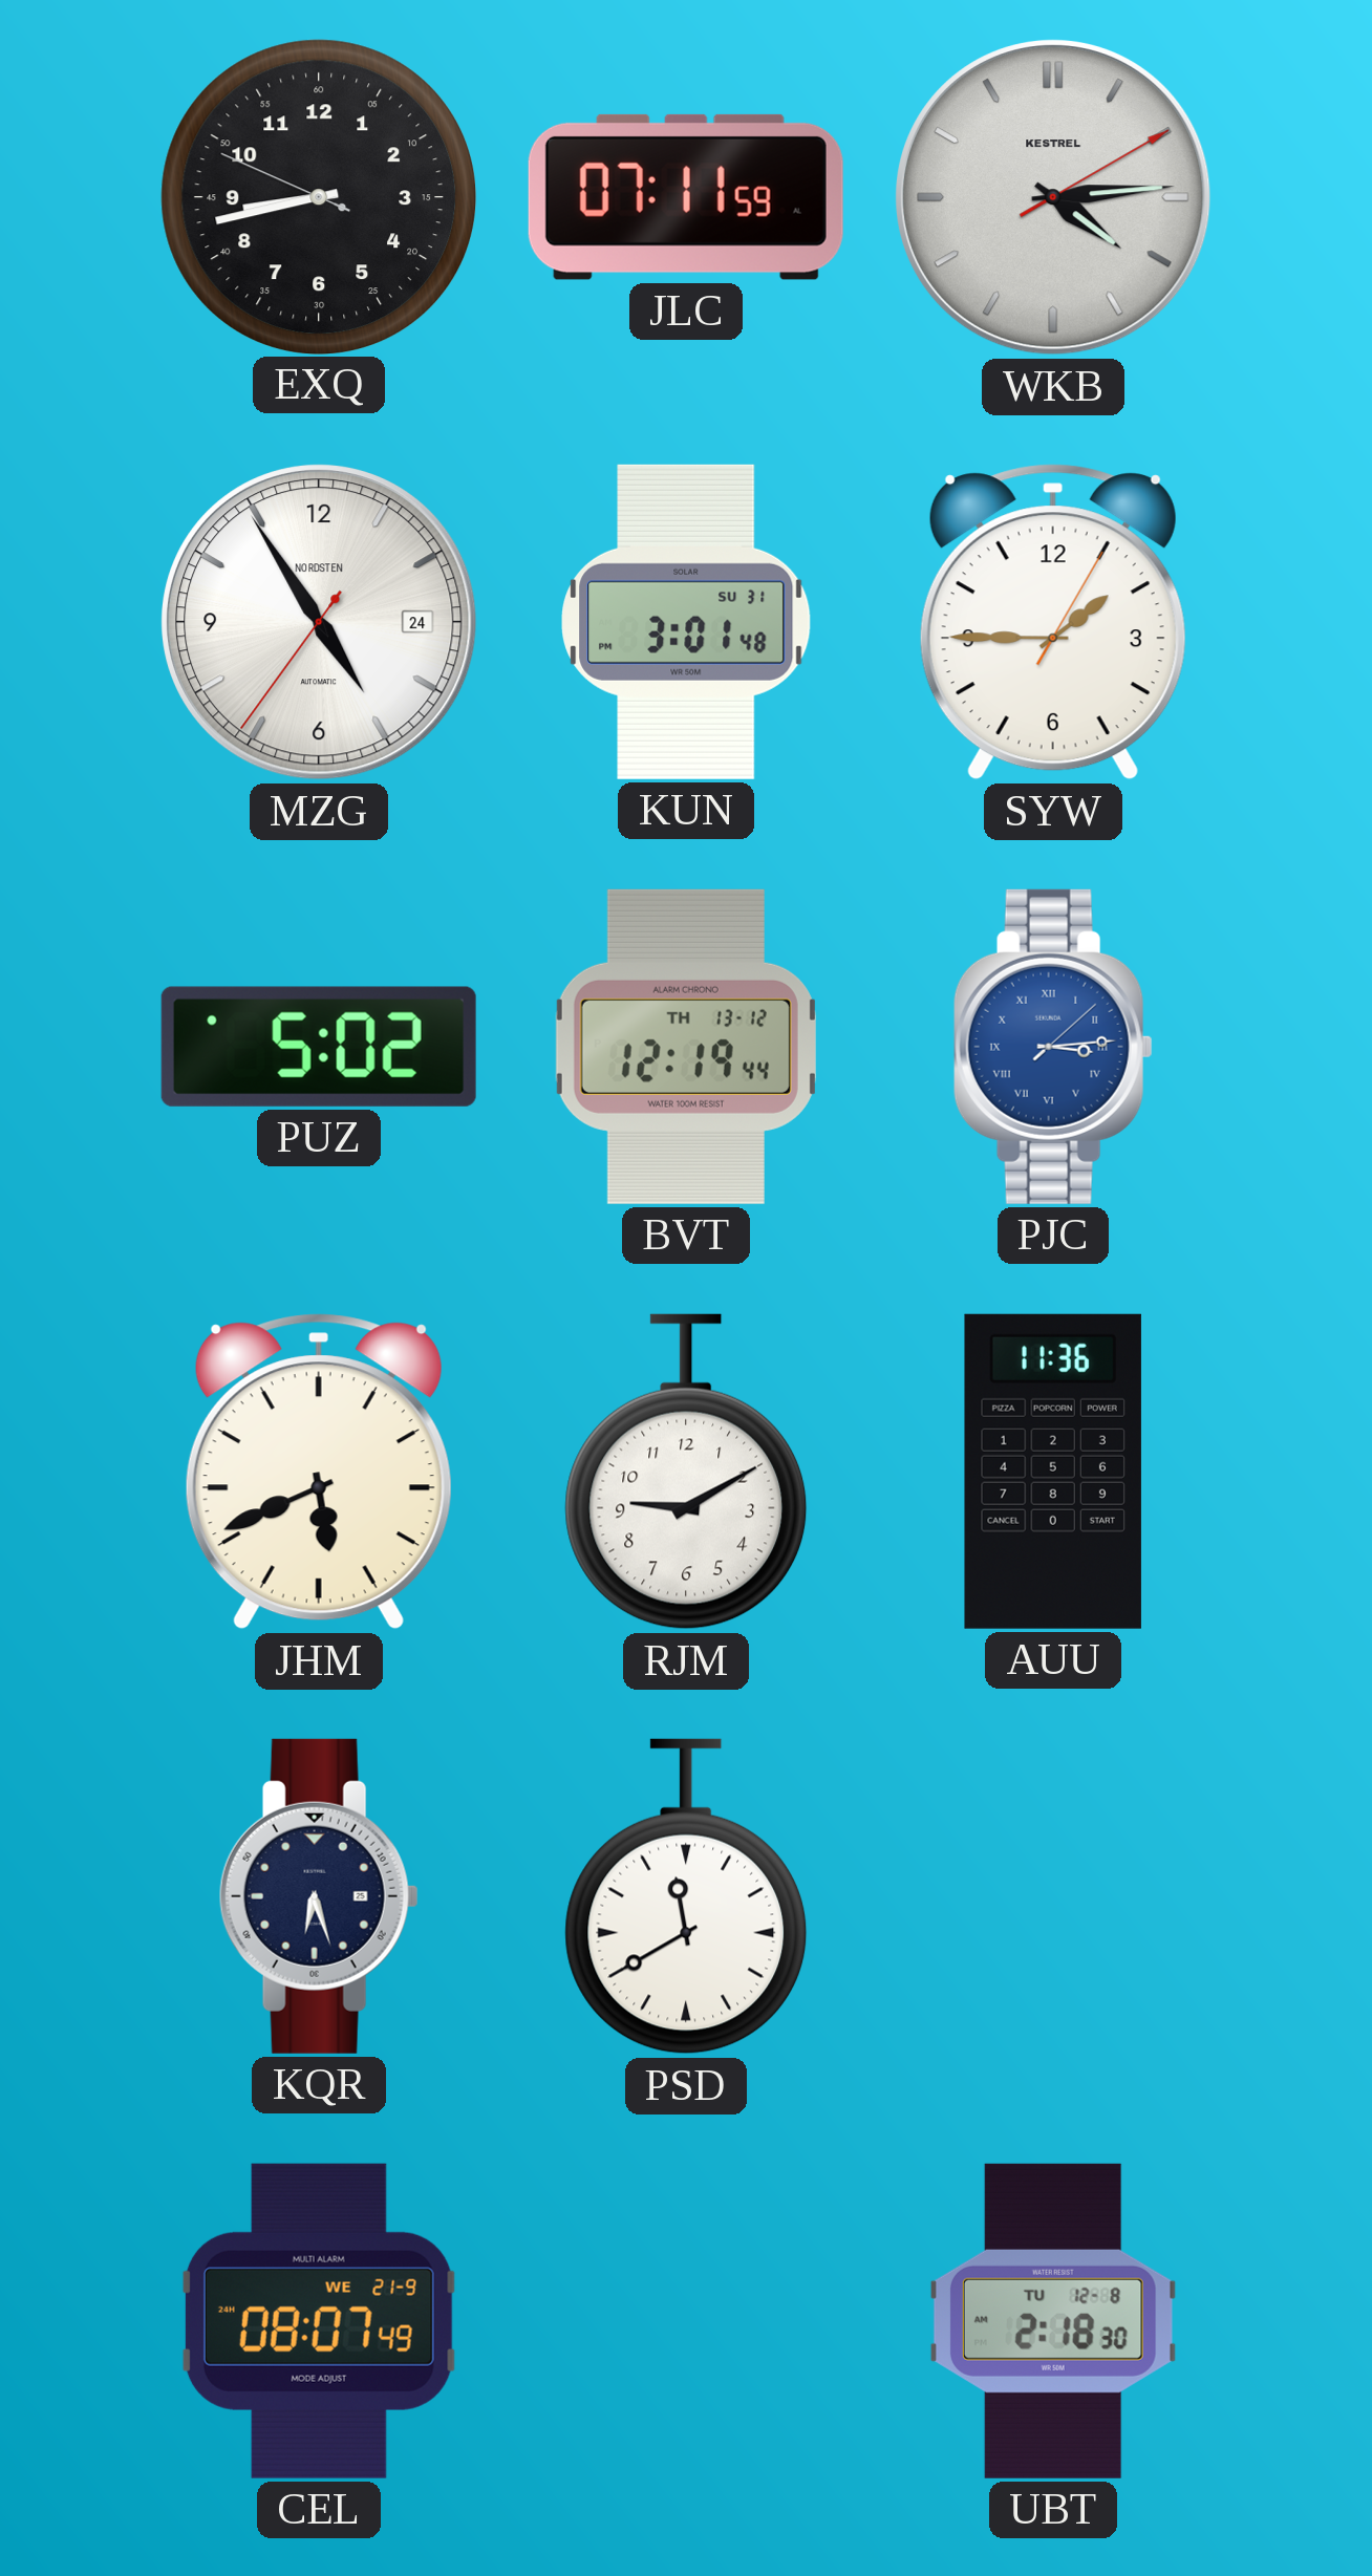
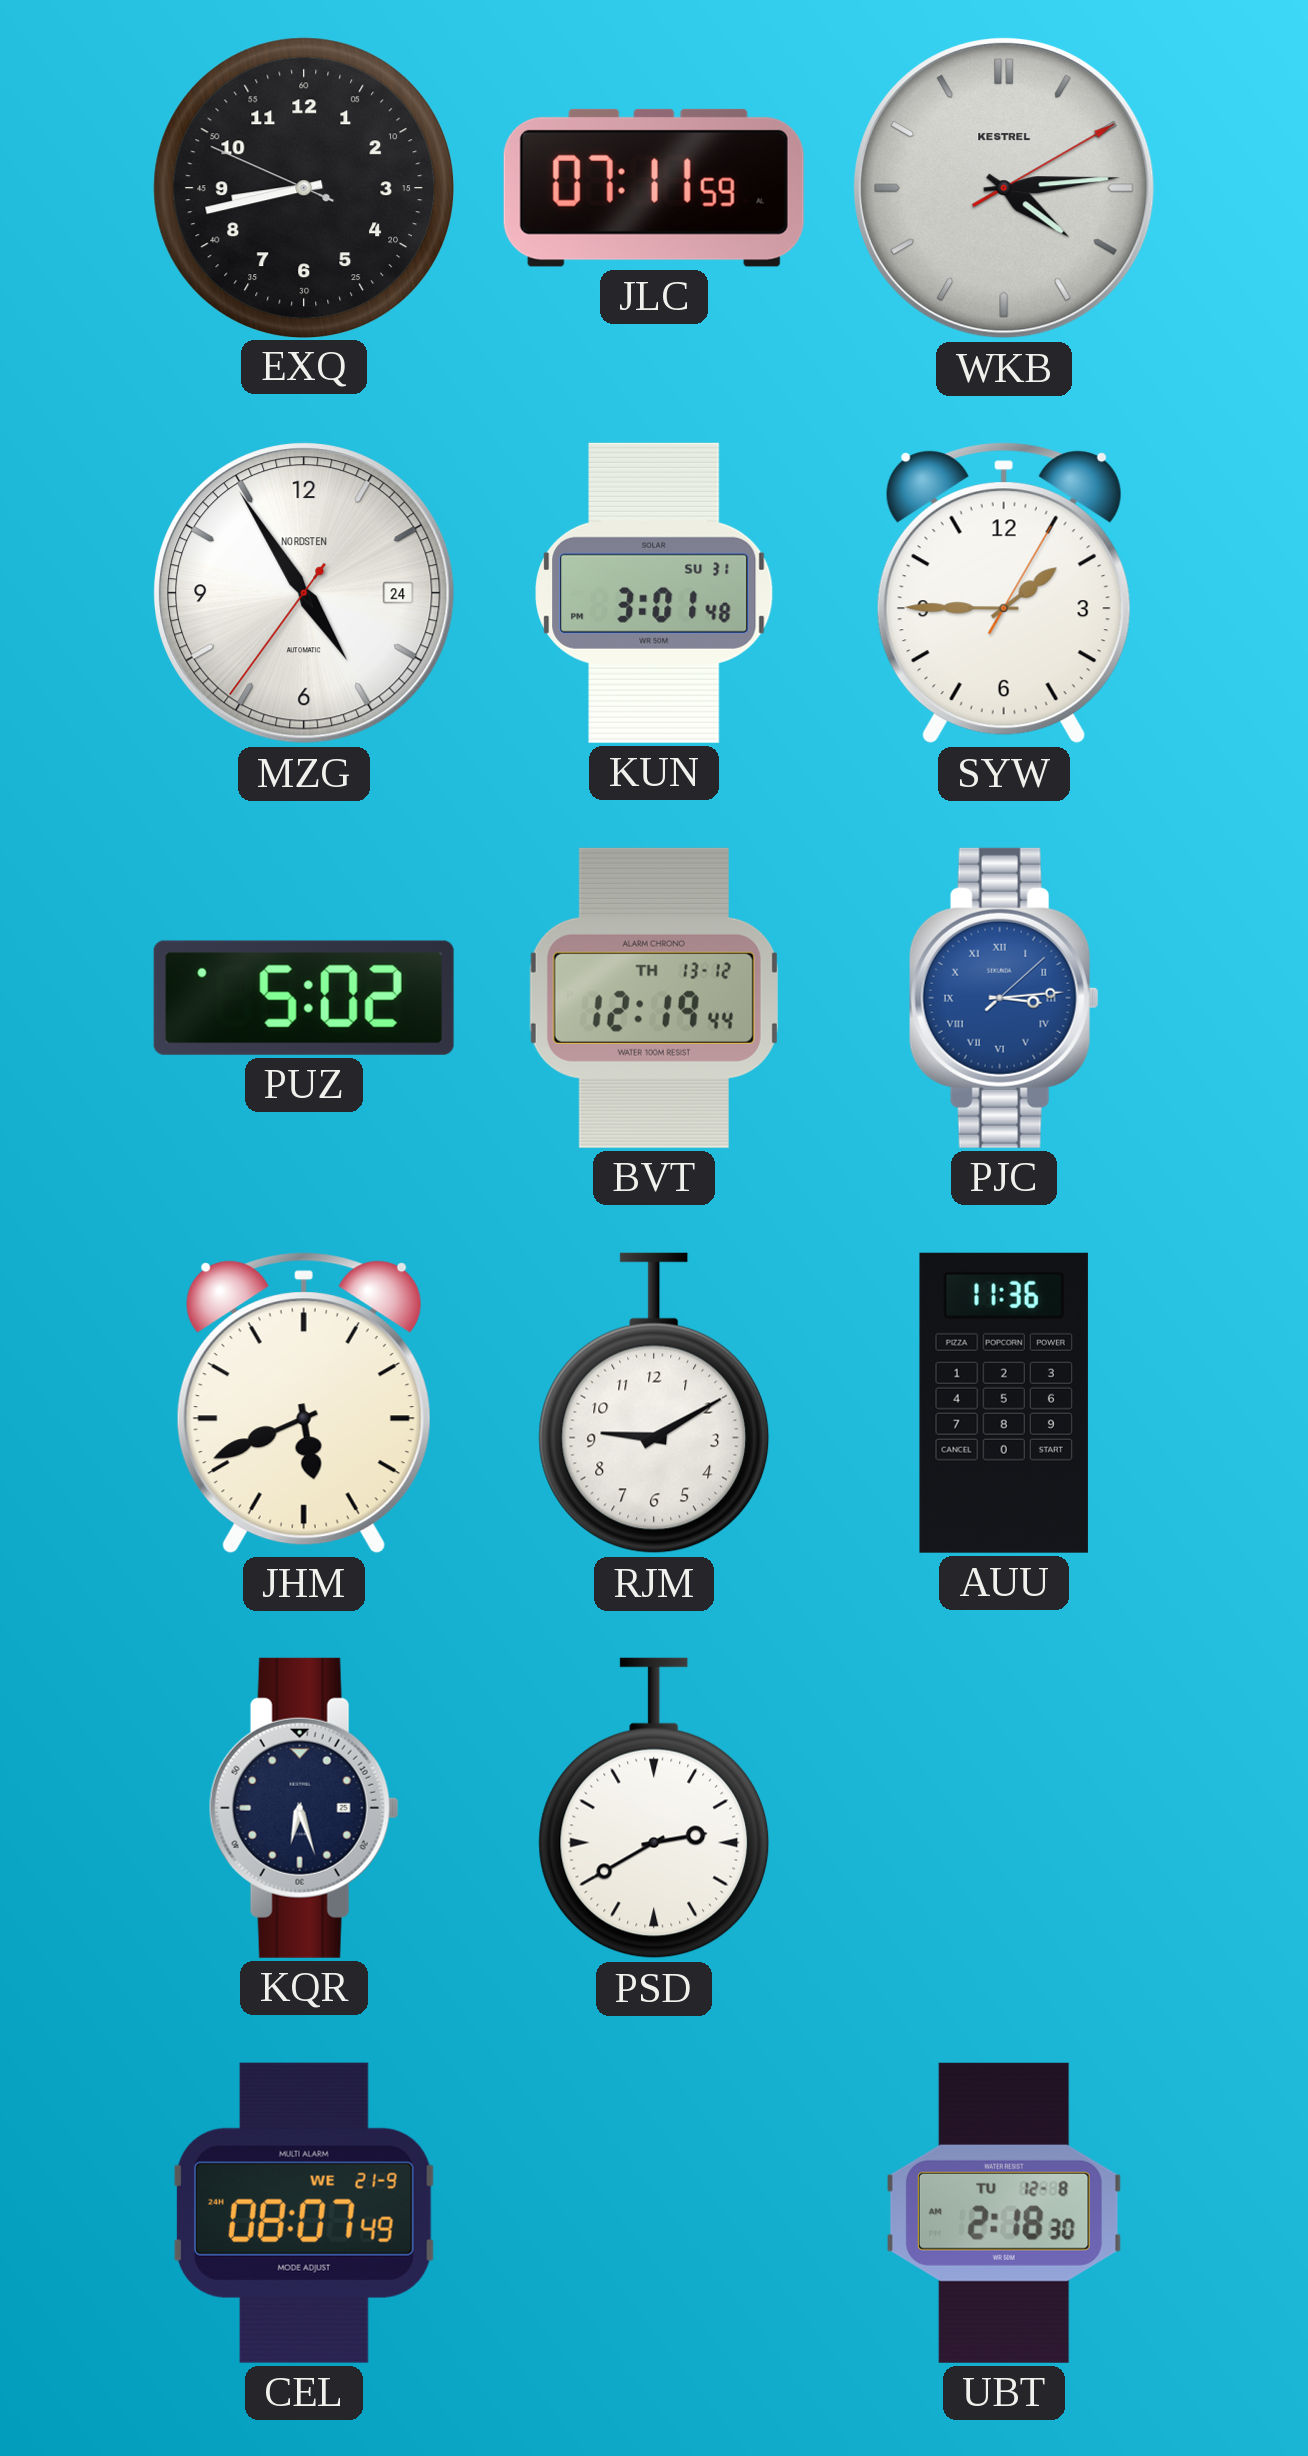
PSD: 11:40 -> 2:40 (654, 1808)
